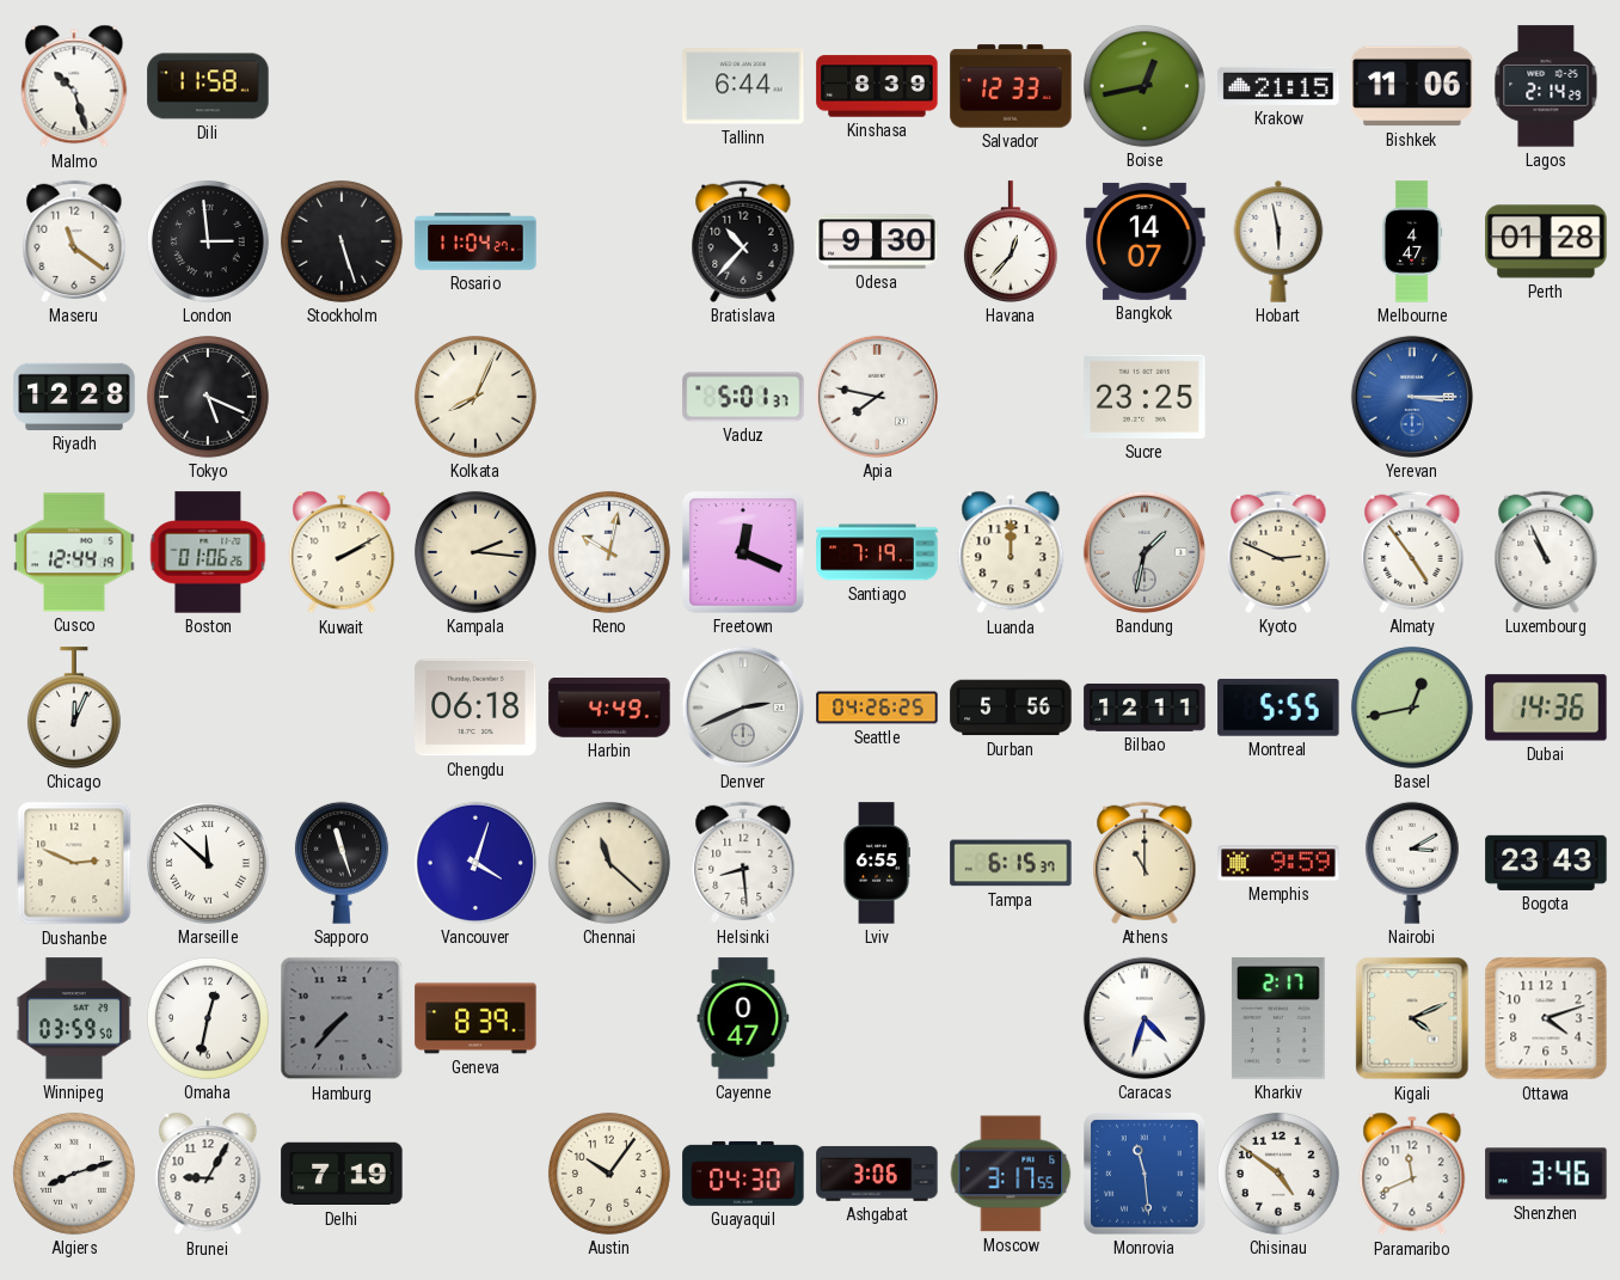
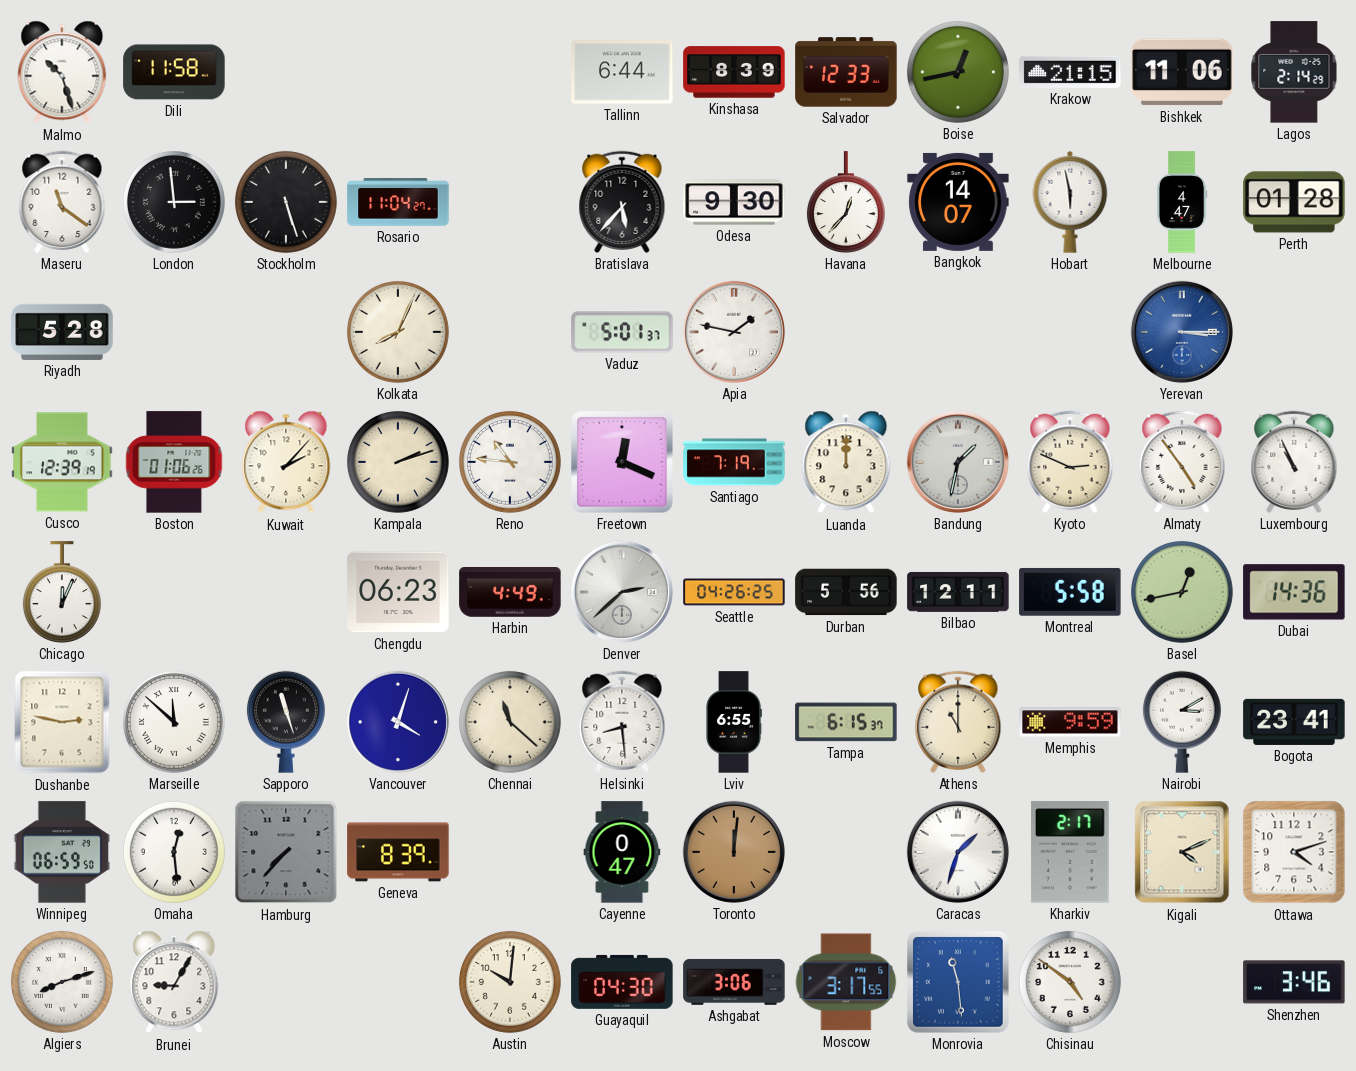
Bratislava: 10:37 -> 5:37 (622, 202)
Riyadh: 12:28 -> 5:28 (62, 332)
Tokyo: 5:19 -> none (208, 397)
Apia: 7:47 -> 1:47 (734, 332)
Sucre: 23:25 -> none (1145, 397)
Cusco: 12:44 -> 12:39 (62, 462)
Kuwait: 2:10 -> 2:07 (286, 462)
Kampala: 2:16 -> 2:12 (398, 462)
Reno: 10:02 -> 10:46 (510, 462)
Chengdu: 06:18 -> 06:23 (398, 592)
Denver: 2:41 -> 2:38 (622, 592)
Montreal: 5:55 -> 5:58 (1070, 592)
Dushanbe: 2:49 -> 2:47 (62, 722)
Bogota: 23:43 -> 23:41 (1294, 722)
Winnipeg: 03:59 -> 06:59 (62, 852)
Omaha: 12:32 -> 12:29 (174, 852)
Toronto: none -> 12:01 (734, 852)
Caracas: 4:33 -> 1:33 (958, 852)
Delhi: 7:19 -> none (342, 1174)
Austin: 10:06 -> 10:01 (510, 982)
Paramaribo: 11:41 -> none (1412, 1174)
